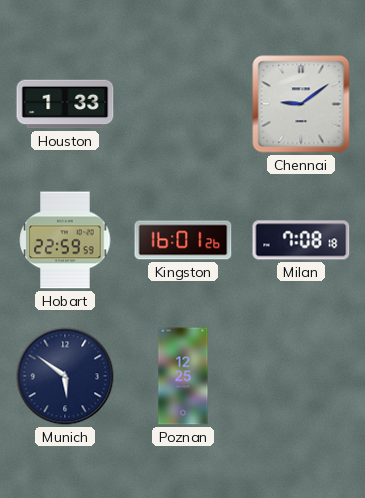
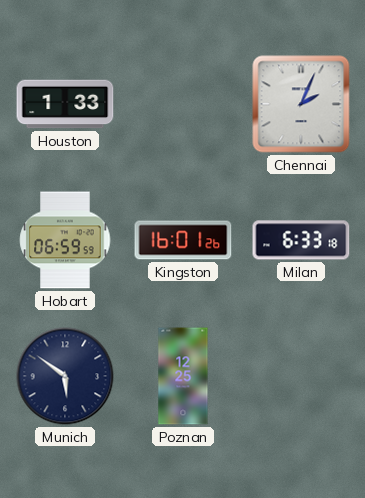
Chennai: 9:09 -> 2:04 (301, 104)
Hobart: 22:59 -> 06:59 (65, 240)
Milan: 7:08 -> 6:33 (301, 240)
